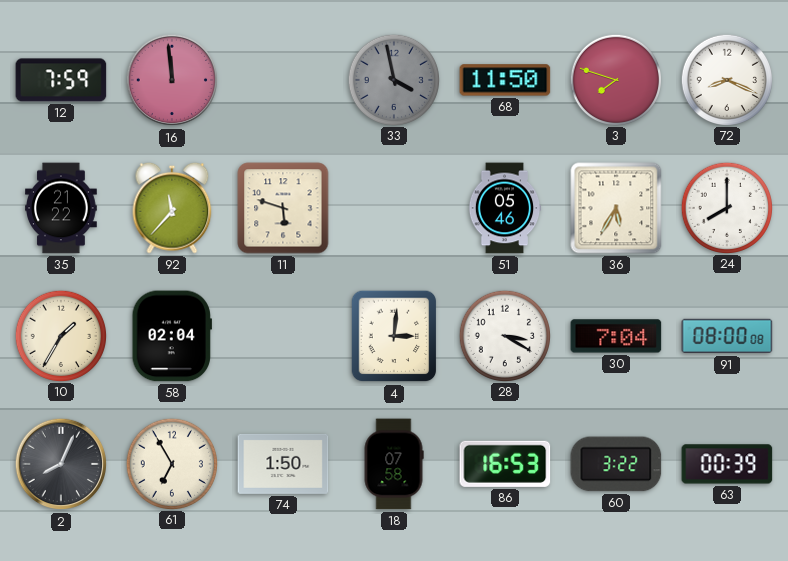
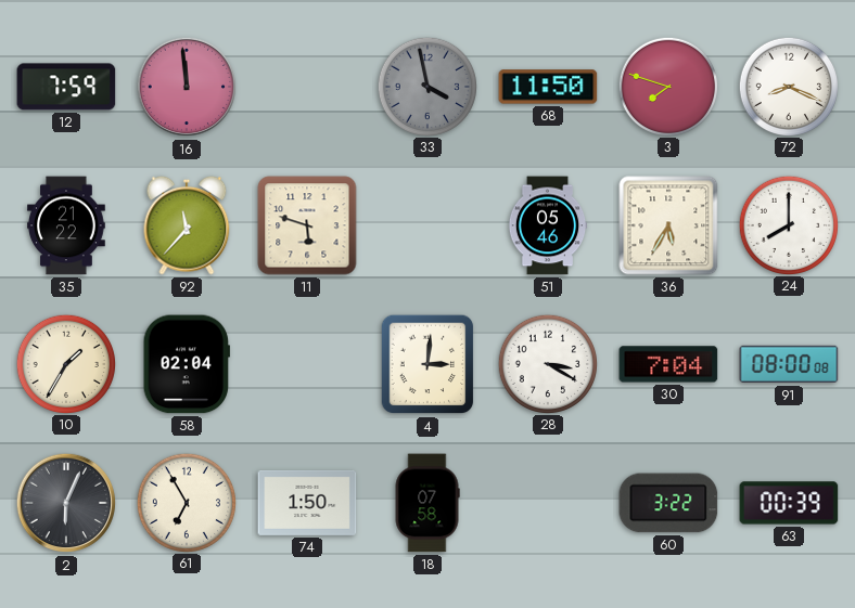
2: 8:04 -> 6:04 (65, 503)
86: 16:53 -> none (505, 464)
